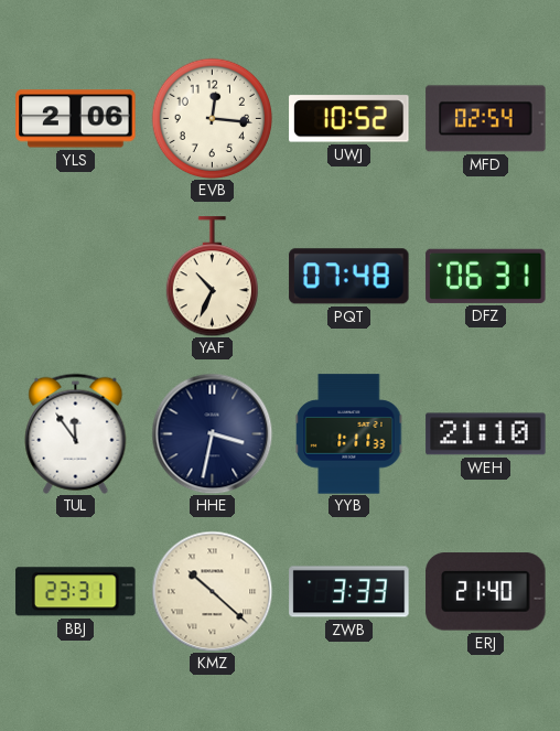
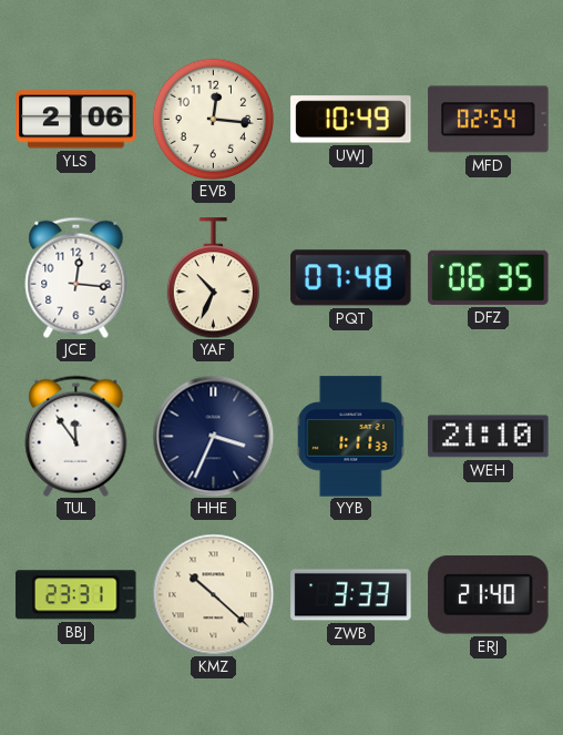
UWJ: 10:52 -> 10:49 (351, 120)
JCE: none -> 12:16 (76, 277)
DFZ: 06:31 -> 06:35 (489, 277)
HHE: 3:32 -> 3:34 (213, 436)
